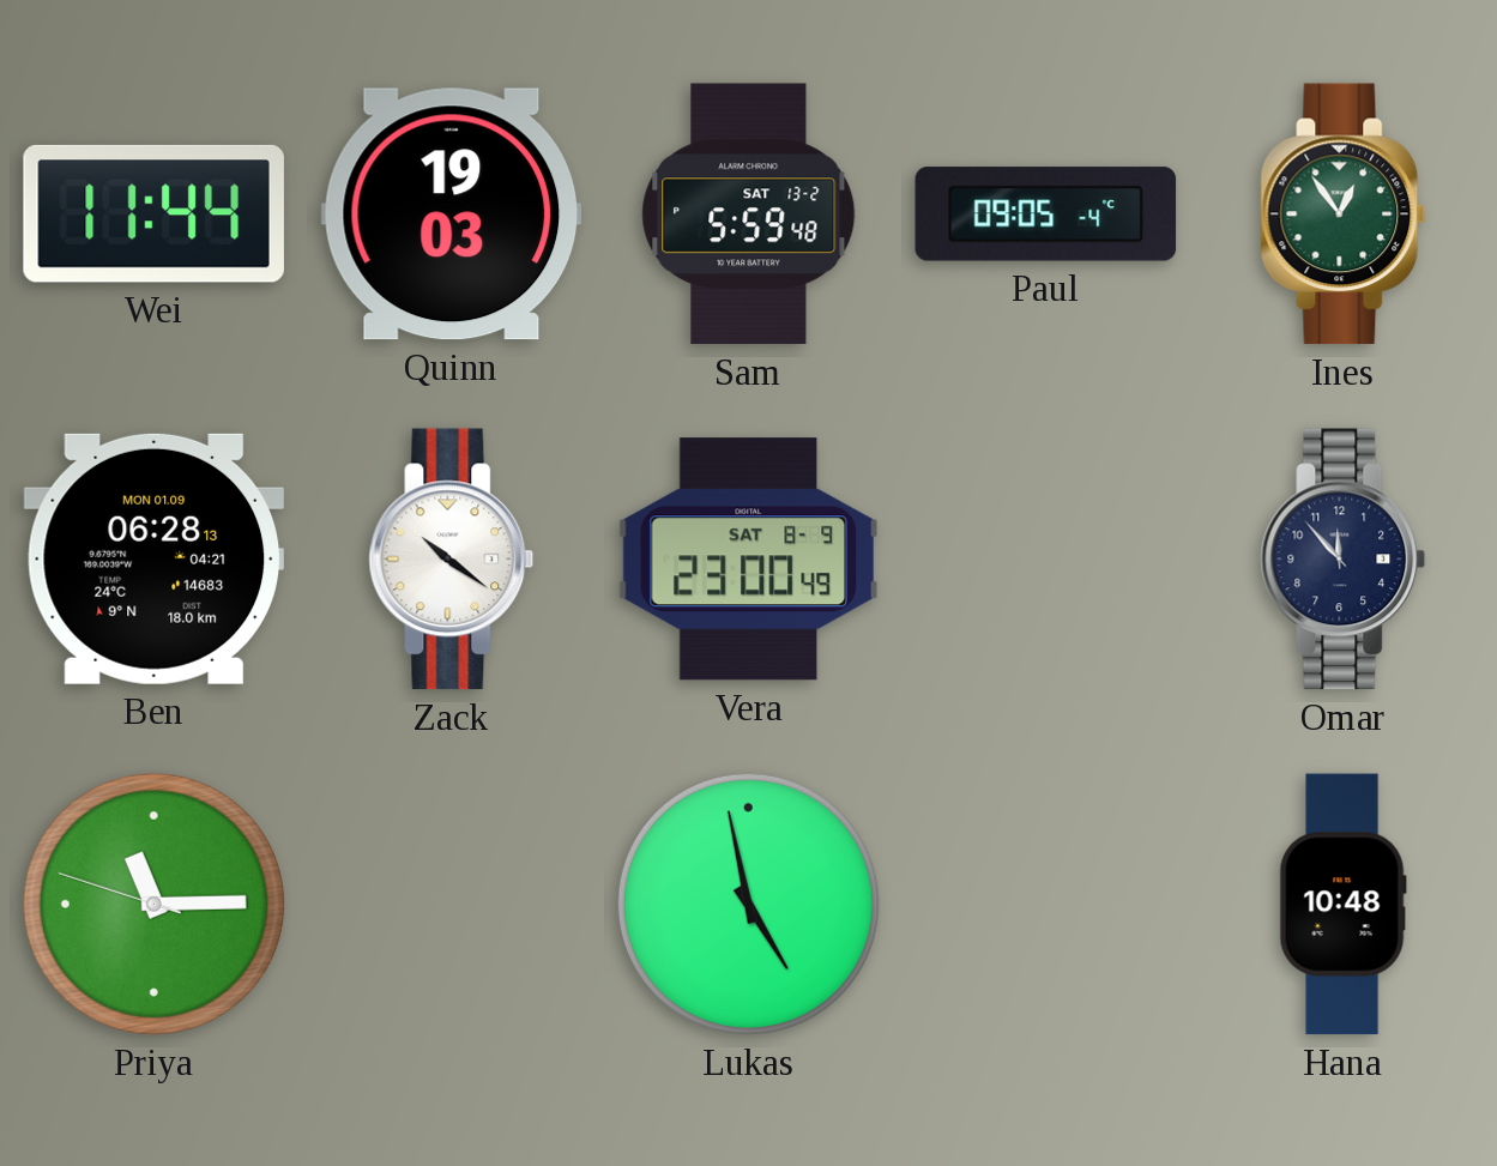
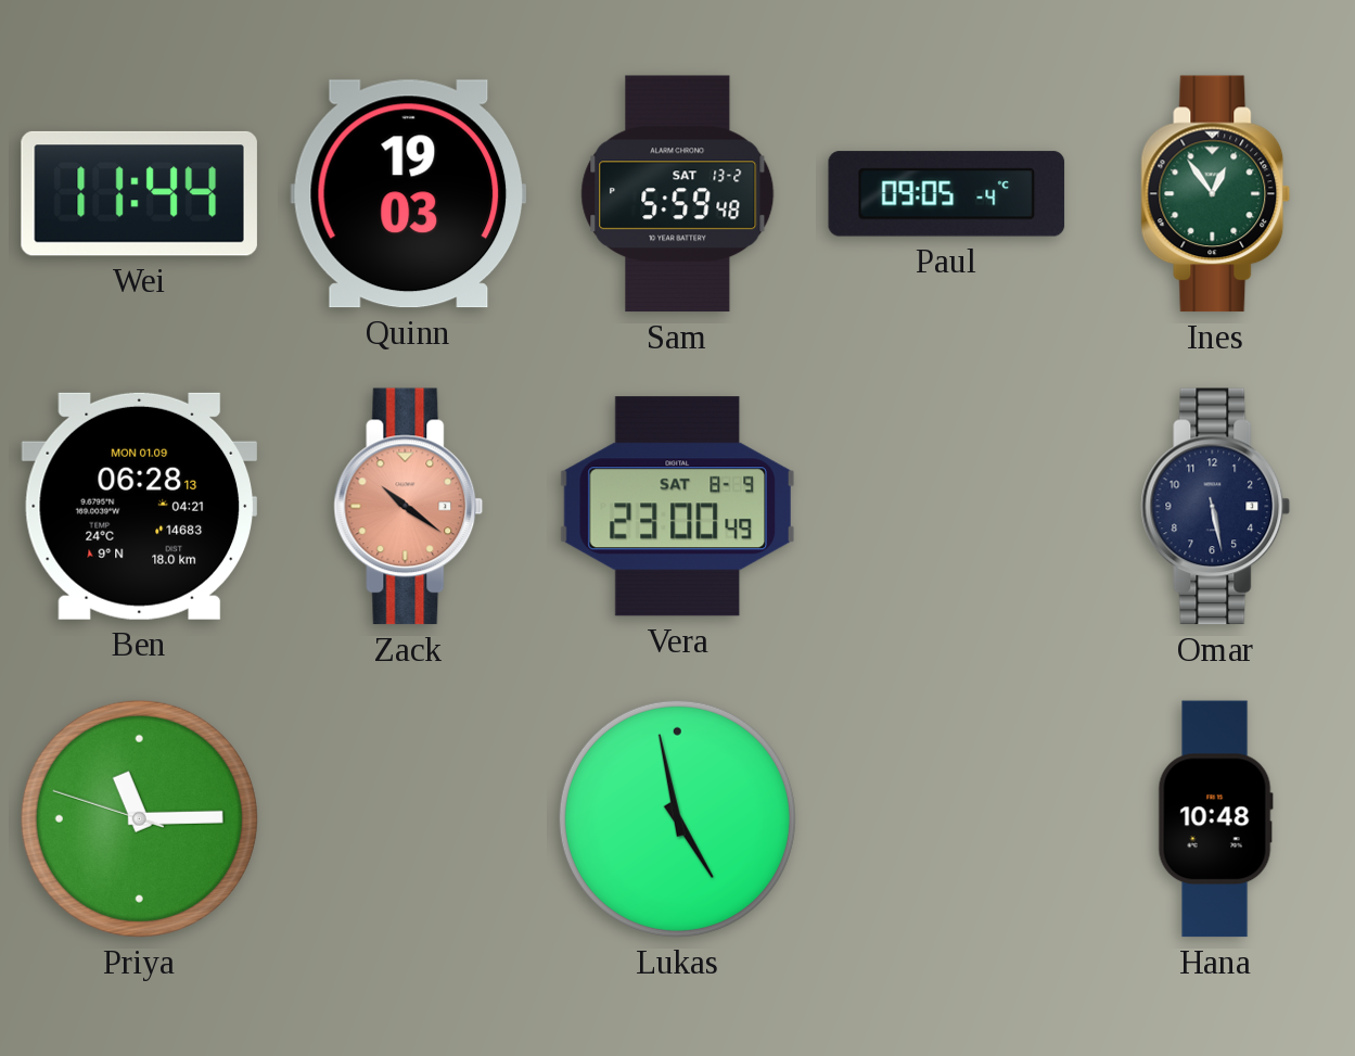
Zack dial: white -> salmon (409, 507)
Omar: 11:53 -> 5:28 (1216, 507)
